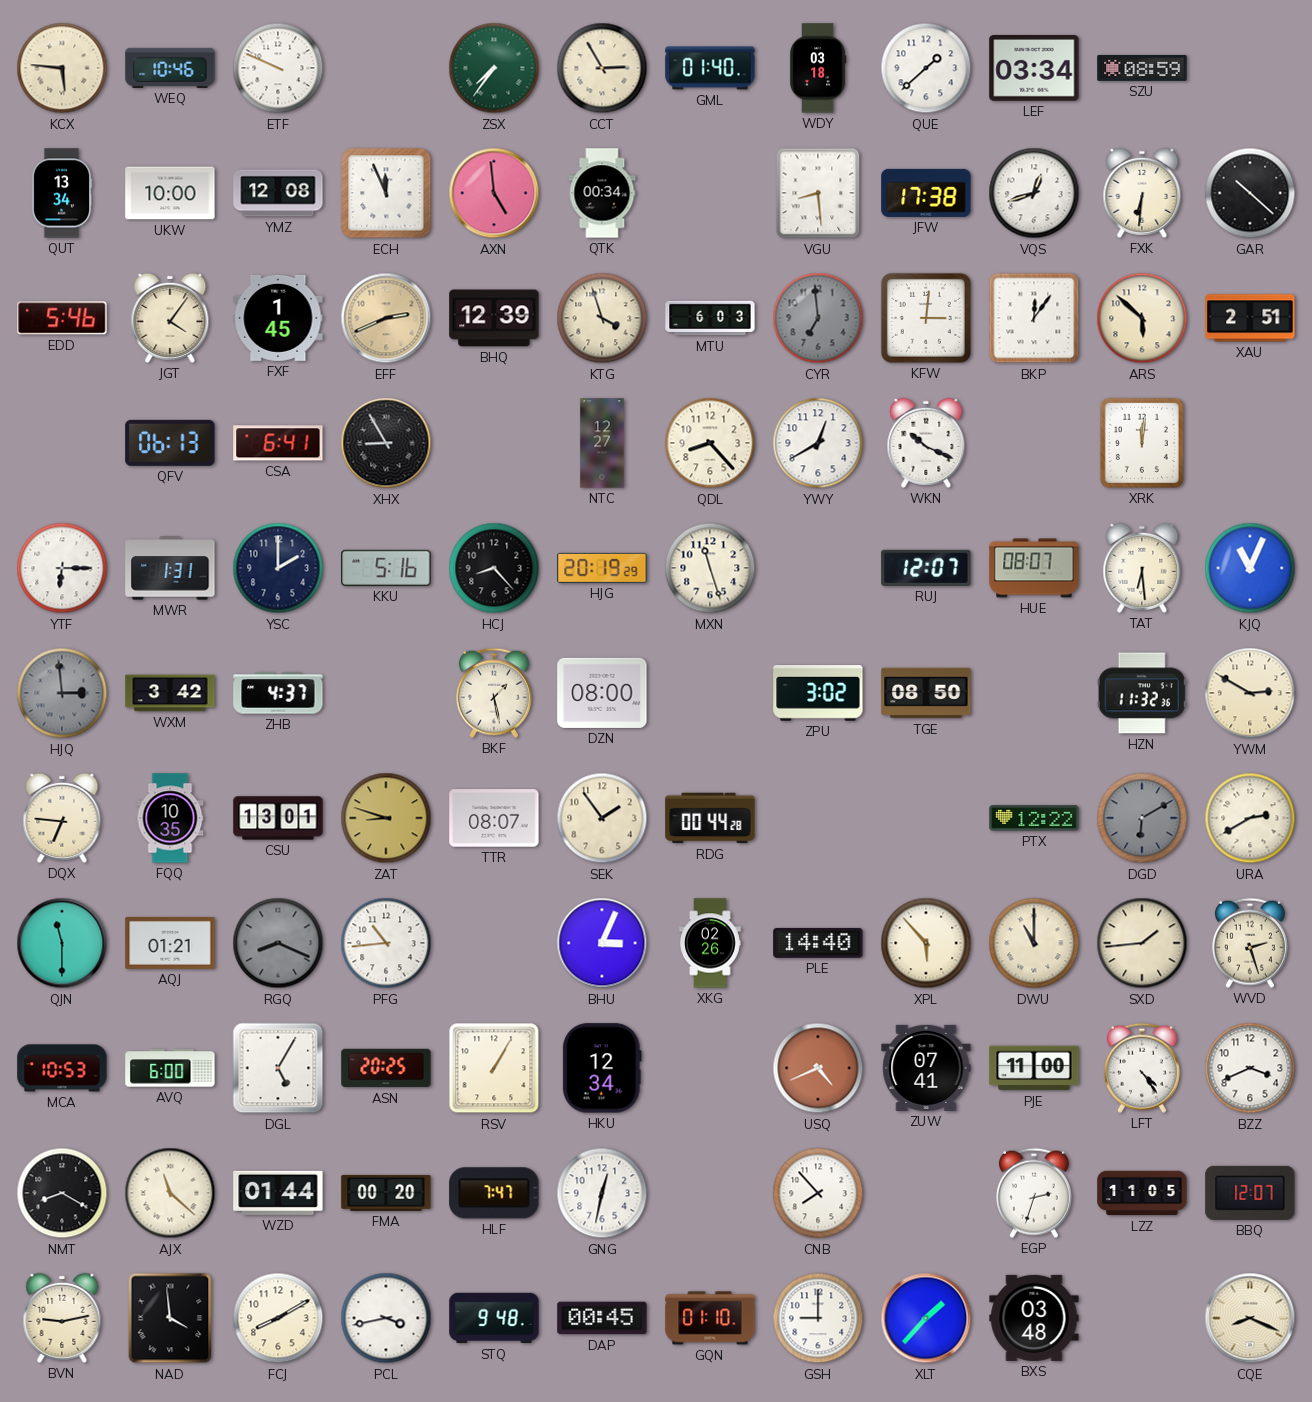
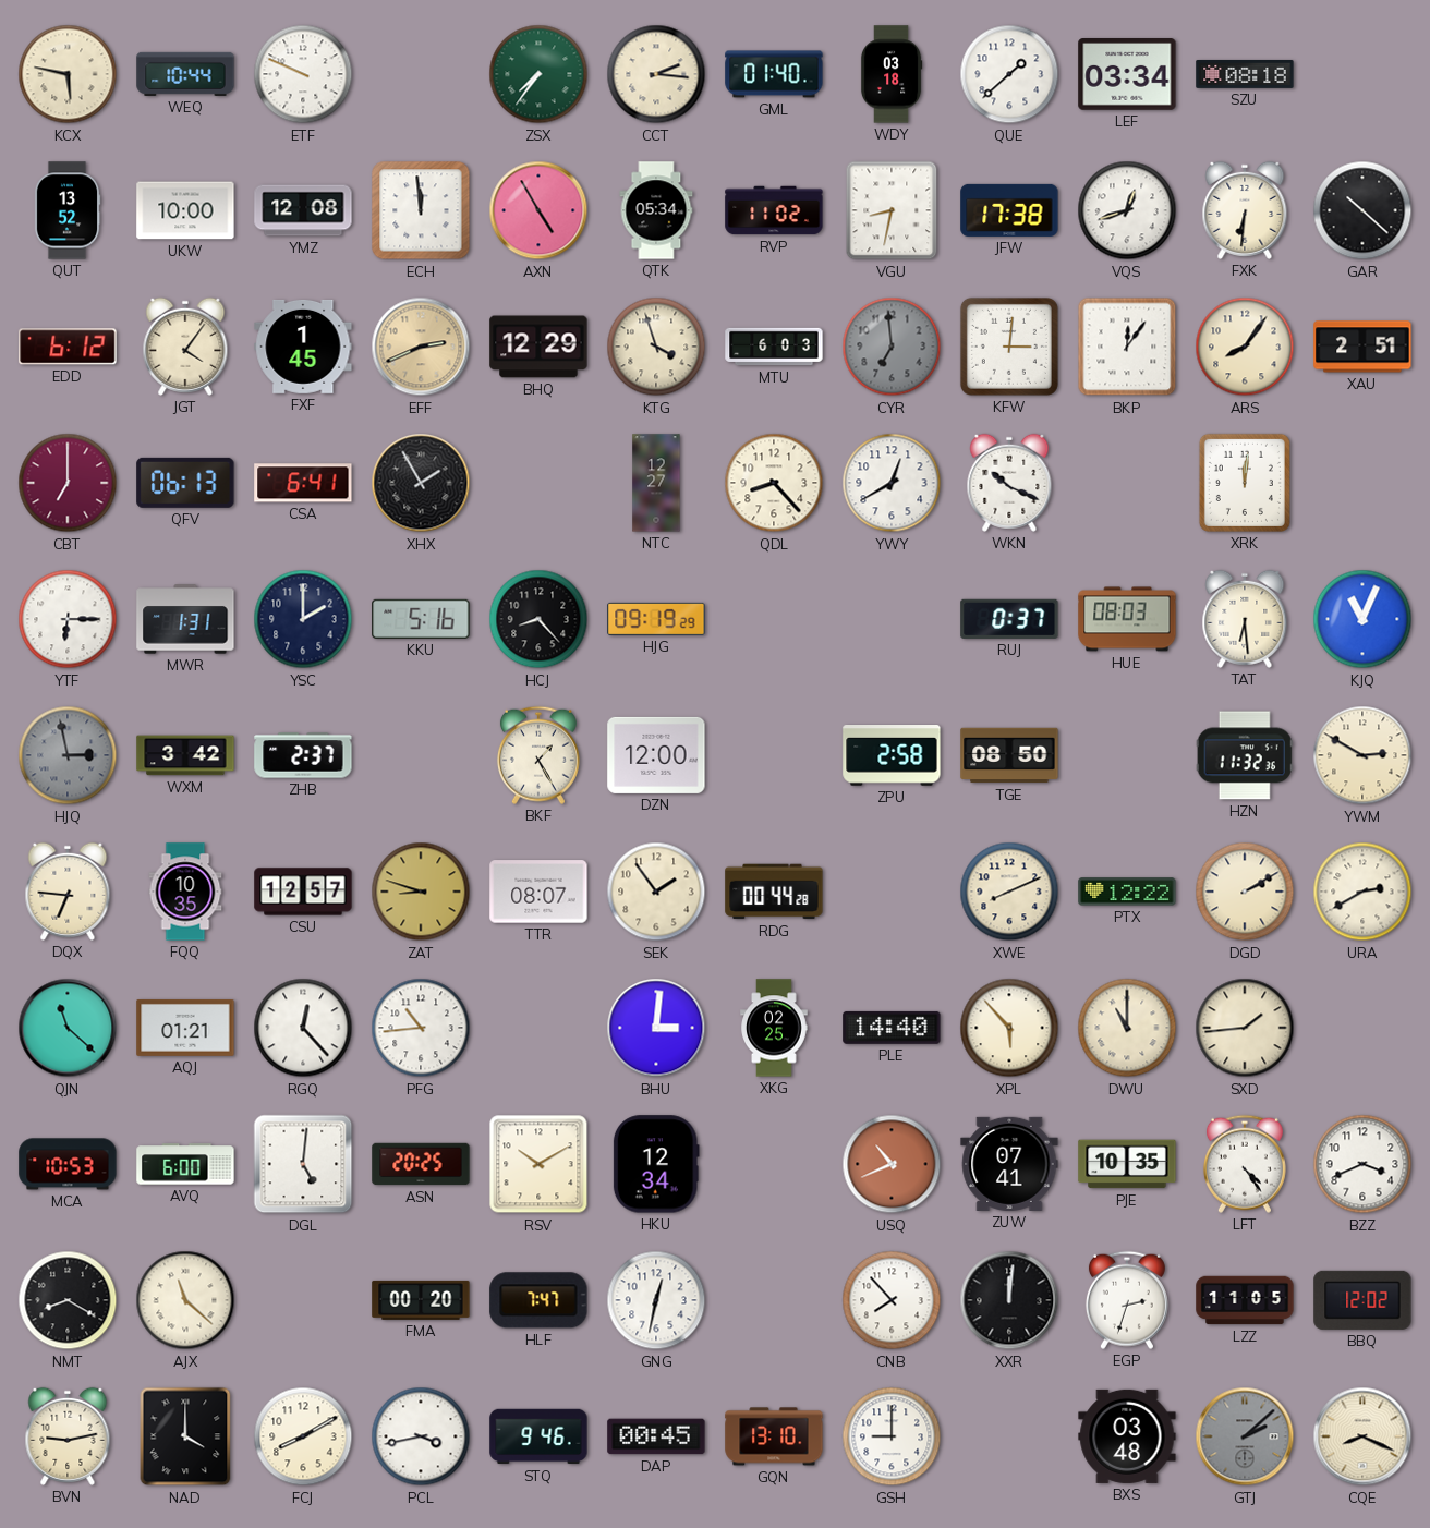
KCX: 5:46 -> 5:47 (68, 74)
WEQ: 10:46 -> 10:44 (185, 74)
CCT: 2:55 -> 2:16 (656, 74)
SZU: 08:59 -> 08:18 (1245, 74)
QUT: 13:34 -> 13:52 (68, 210)
ECH: 11:56 -> 11:59 (421, 210)
AXN: 4:59 -> 4:55 (538, 210)
QTK: 00:34 -> 05:34 (656, 210)
RVP: none -> 11:02 (774, 210)
VGU: 8:29 -> 8:32 (892, 210)
EDD: 5:46 -> 6:12 (68, 347)
BHQ: 12:39 -> 12:29 (538, 347)
ARS: 5:52 -> 8:06 (1245, 347)
CBT: none -> 7:00 (68, 483)
XHX: 8:55 -> 1:55 (421, 483)
HJG: 20:19 -> 09:19 (656, 619)
MXN: 11:27 -> none (710, 568)
RUJ: 12:07 -> 0:37 (1009, 619)
HUE: 08:07 -> 08:03 (1127, 619)
HJQ: 2:59 -> 2:58 (68, 755)
ZHB: 4:37 -> 2:37 (303, 755)
BKF: 1:28 -> 1:25 (538, 755)
DZN: 08:00 -> 12:00 (656, 755)
ZPU: 3:02 -> 2:58 (892, 756)
CSU: 13:01 -> 12:57 (303, 892)
XWE: none -> 8:11 (1009, 892)
DGD: 6:10 -> 2:10 (1245, 892)
DGD dial: grey -> cream (1245, 892)
QJN: 11:30 -> 11:22 (68, 1028)
RGQ: 8:19 -> 12:23 (303, 1028)
RGQ dial: grey -> white (303, 1028)
BHU: 3:04 -> 3:01 (656, 1028)
XKG: 02:26 -> 02:25 (774, 1028)
WVD: 2:27 -> none (1250, 943)
DGL: 5:05 -> 5:01 (303, 1164)
RSV: 1:05 -> 10:10 (538, 1164)
USQ: 4:41 -> 10:41 (892, 1164)
PJE: 11:00 -> 10:35 (1127, 1164)
WZD: 01:44 -> none (278, 1193)
XXR: none -> 12:01 (1009, 1300)
BBQ: 12:07 -> 12:02 (1362, 1300)
NAD: 3:59 -> 4:00 (185, 1436)
STQ: 9:48 -> 9:46 (538, 1436)
GQN: 01:10 -> 13:10 (774, 1436)
XLT: 1:37 -> none (926, 1318)
GTJ: none -> 2:08 (1245, 1436)
